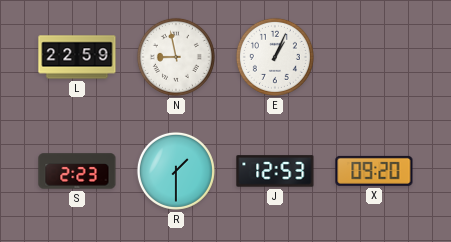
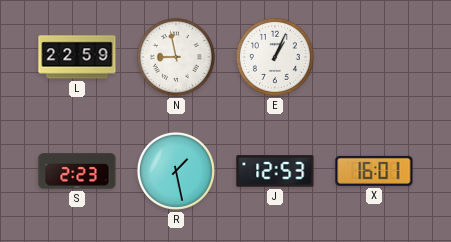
R: 1:30 -> 1:28 (176, 171)
X: 09:20 -> 16:01 (374, 171)
